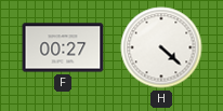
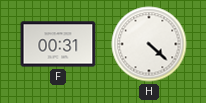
F: 00:27 -> 00:31 (58, 44)
